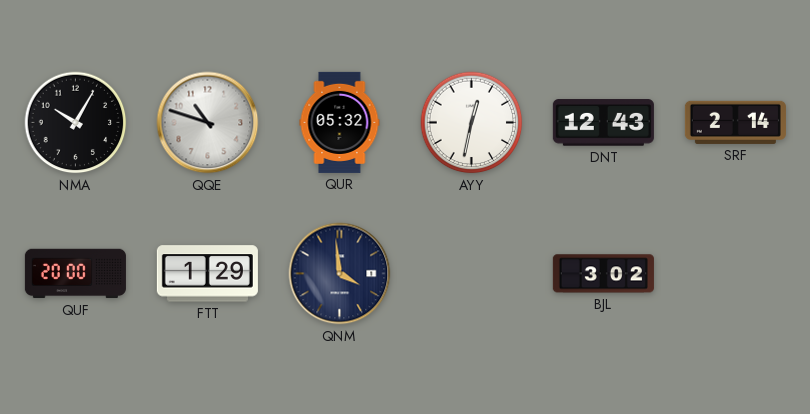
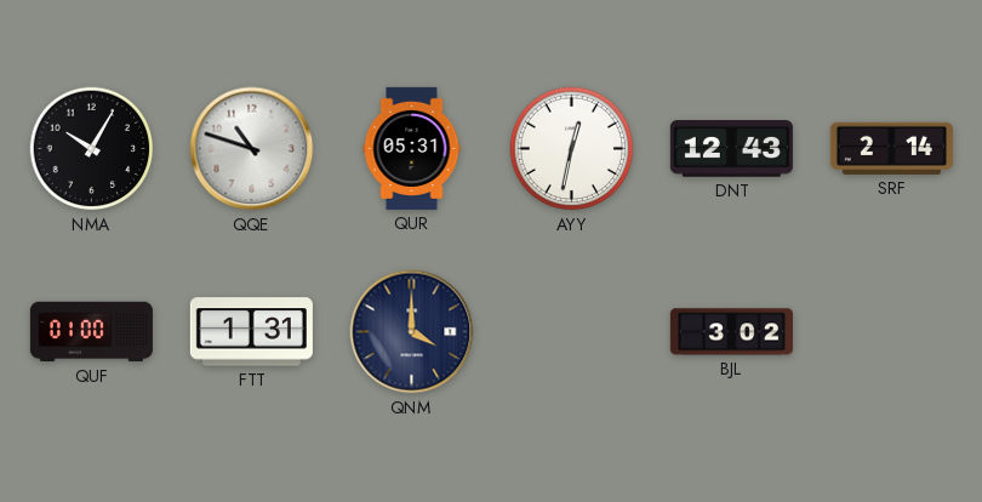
QUR: 05:32 -> 05:31 (412, 148)
QUF: 20:00 -> 01:00 (91, 332)
FTT: 1:29 -> 1:31 (251, 332)
QNM: 3:59 -> 4:00 (412, 332)
